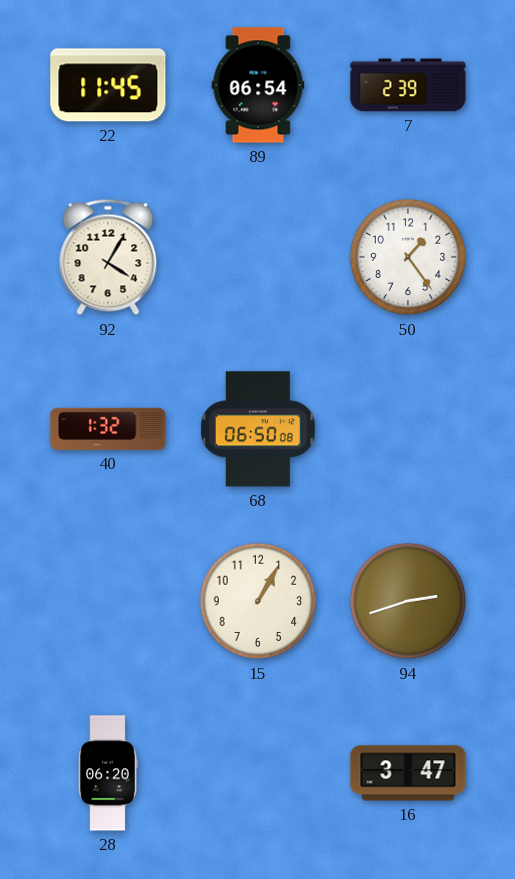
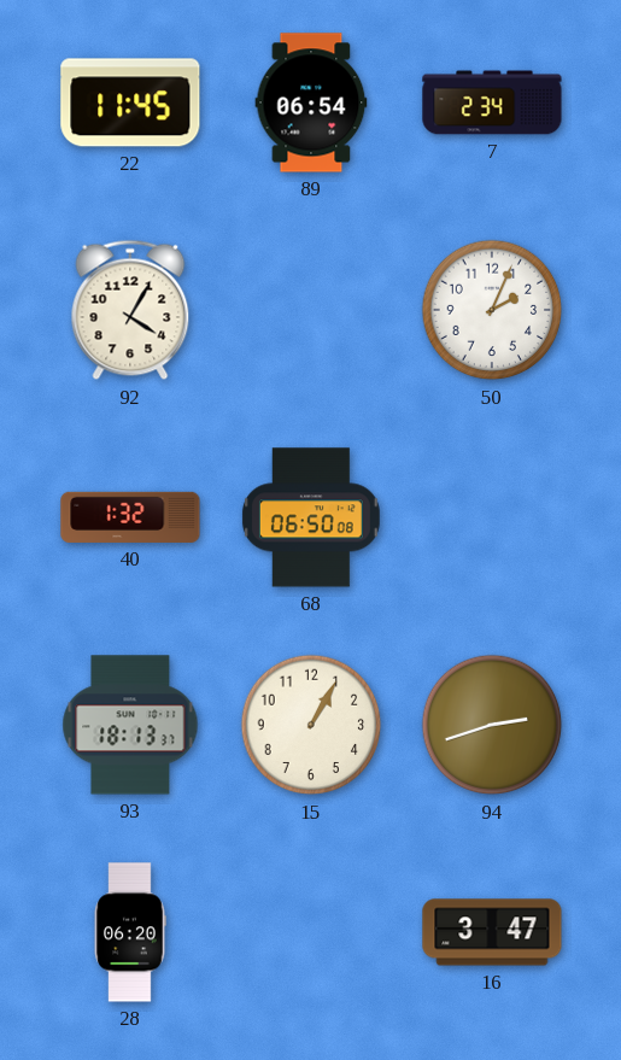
7: 2:39 -> 2:34 (492, 103)
50: 1:24 -> 2:04 (492, 310)
93: none -> 18:13 (130, 725)
